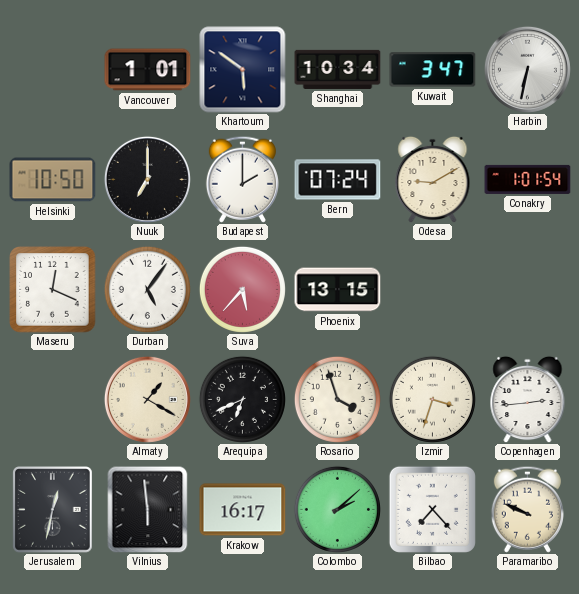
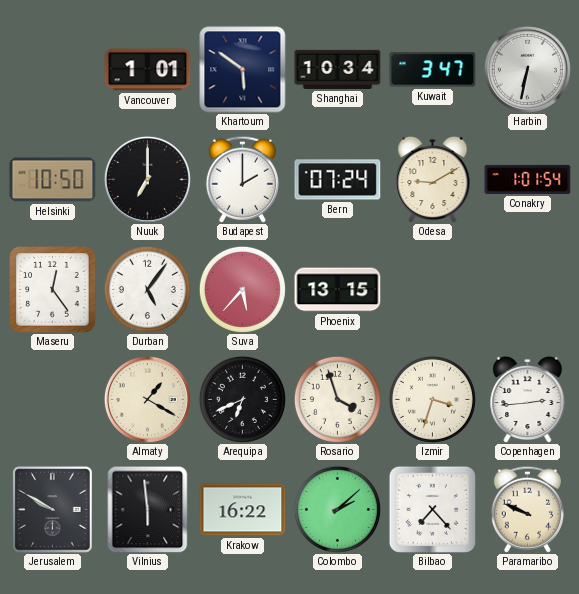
Maseru: 12:19 -> 12:24 (53, 290)
Jerusalem: 12:32 -> 9:50 (53, 510)
Krakow: 16:17 -> 16:22 (243, 510)
